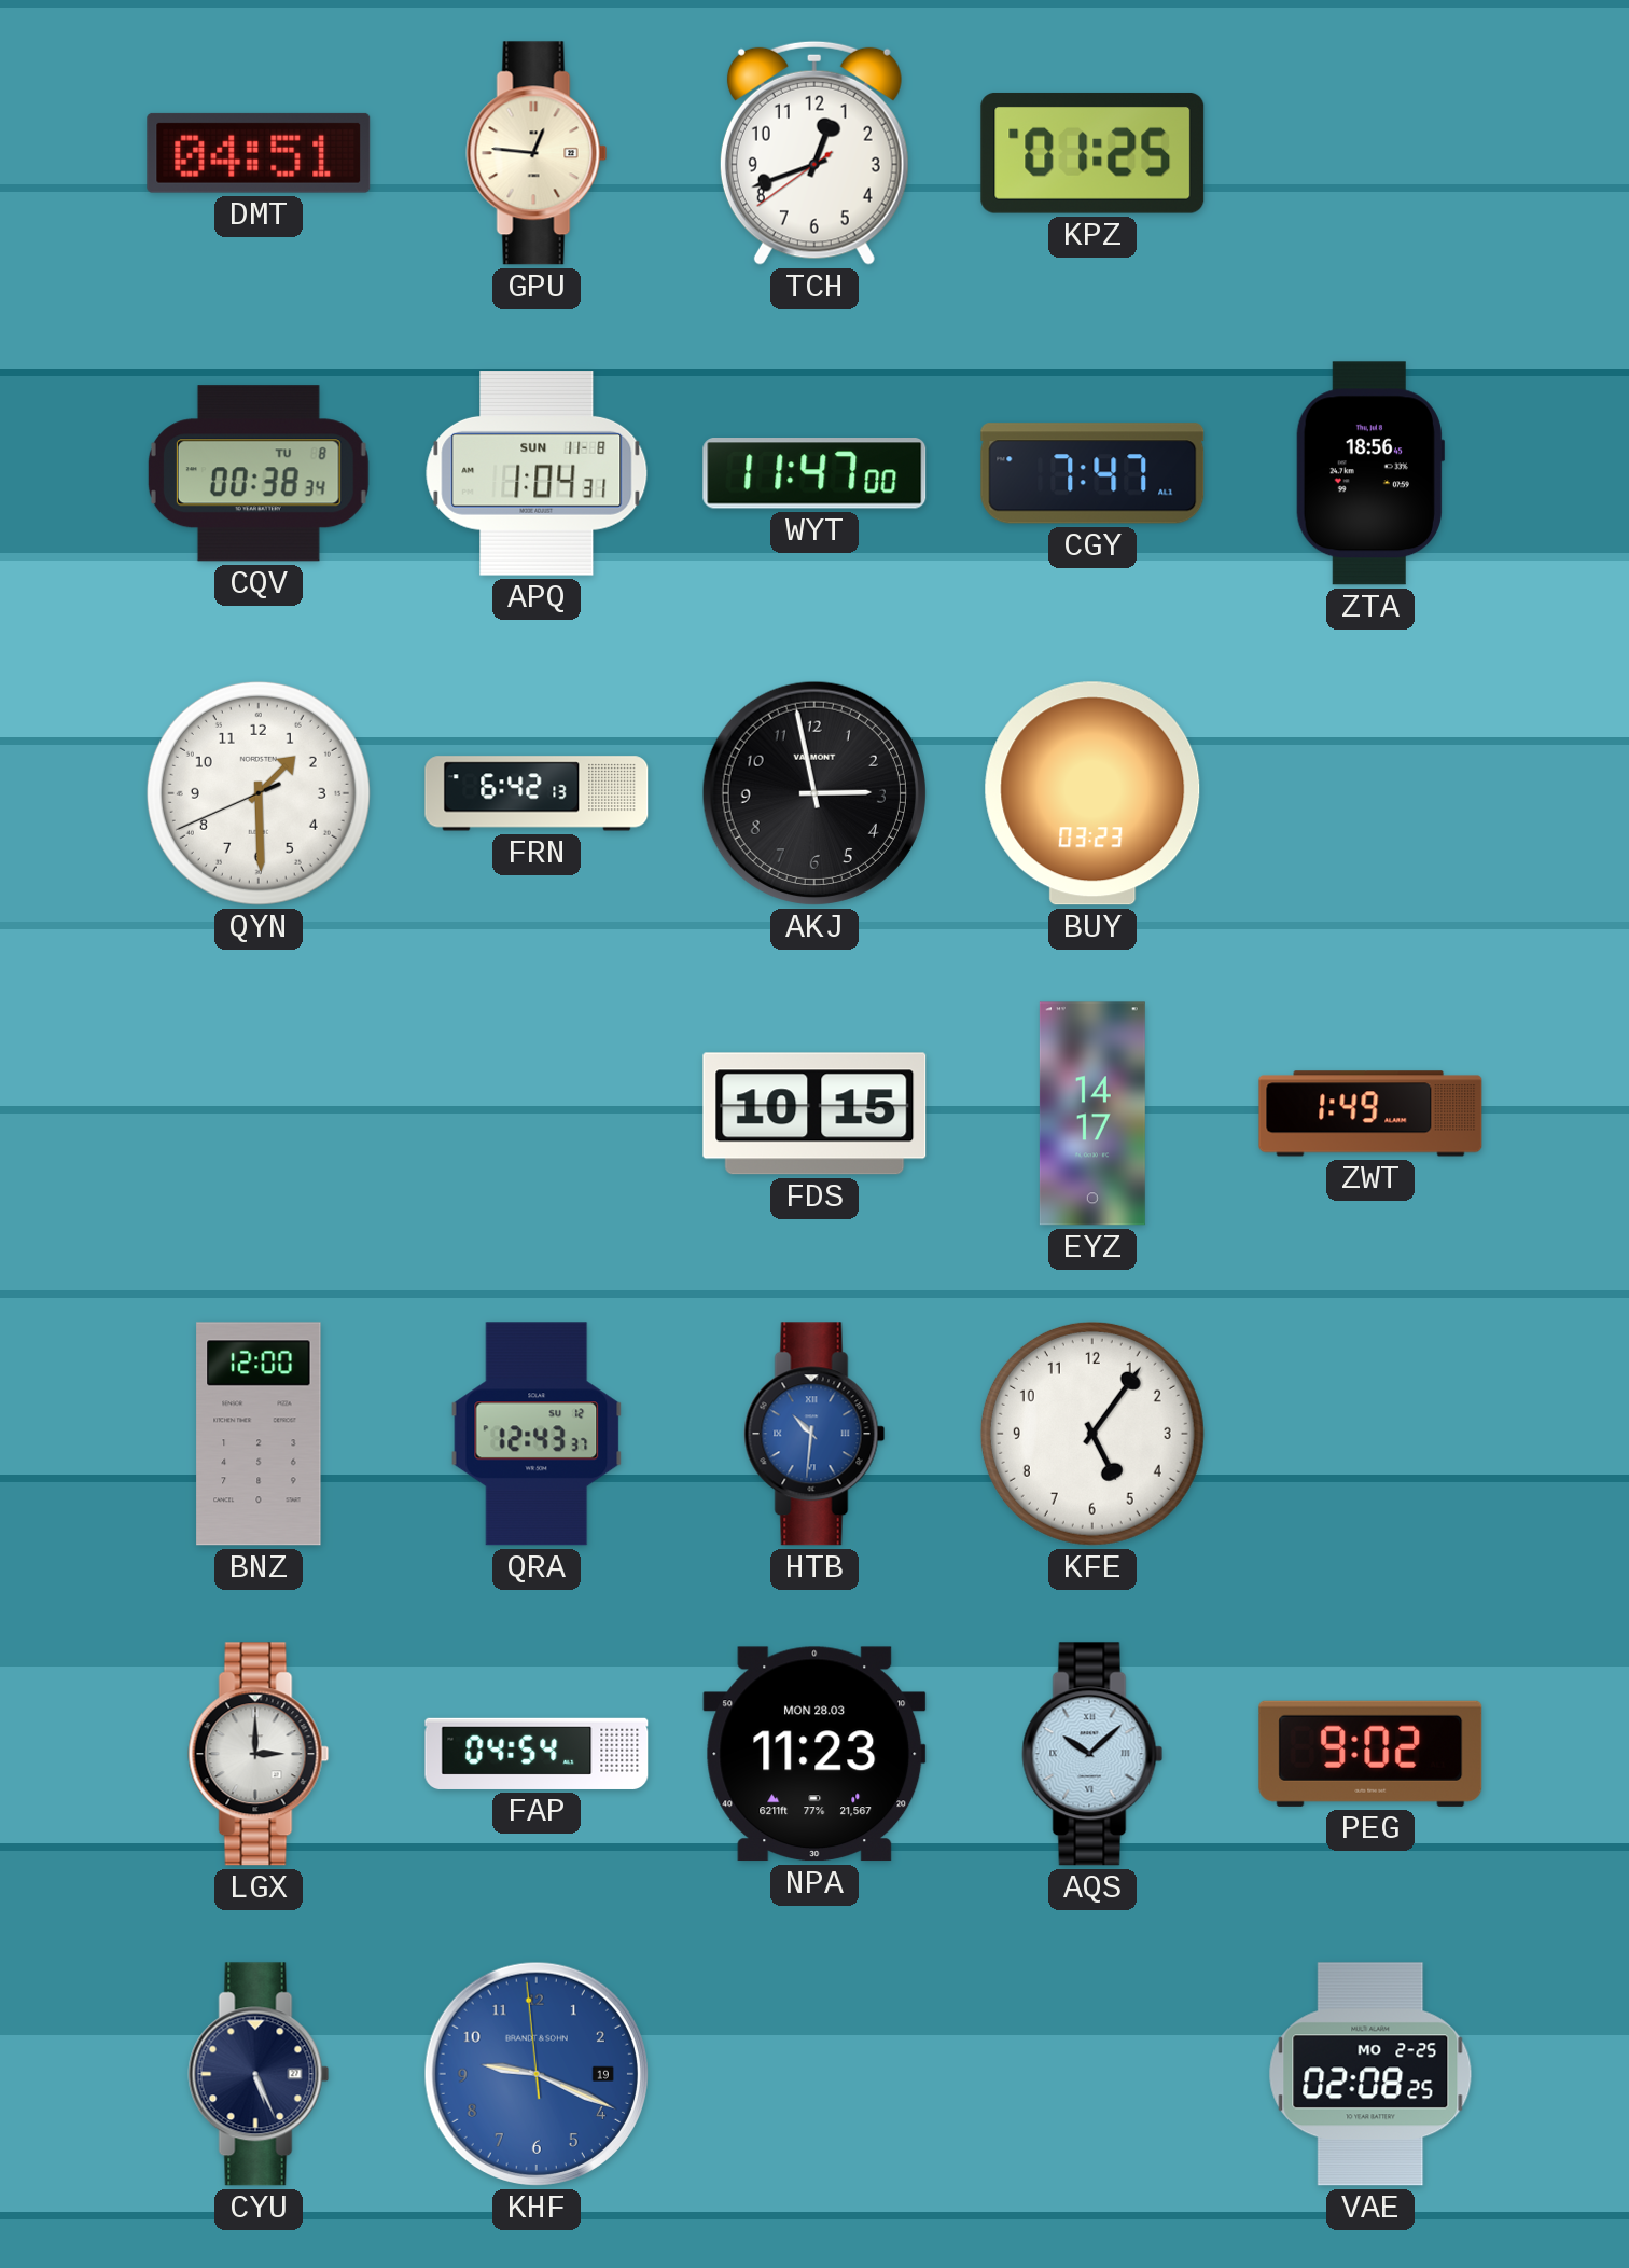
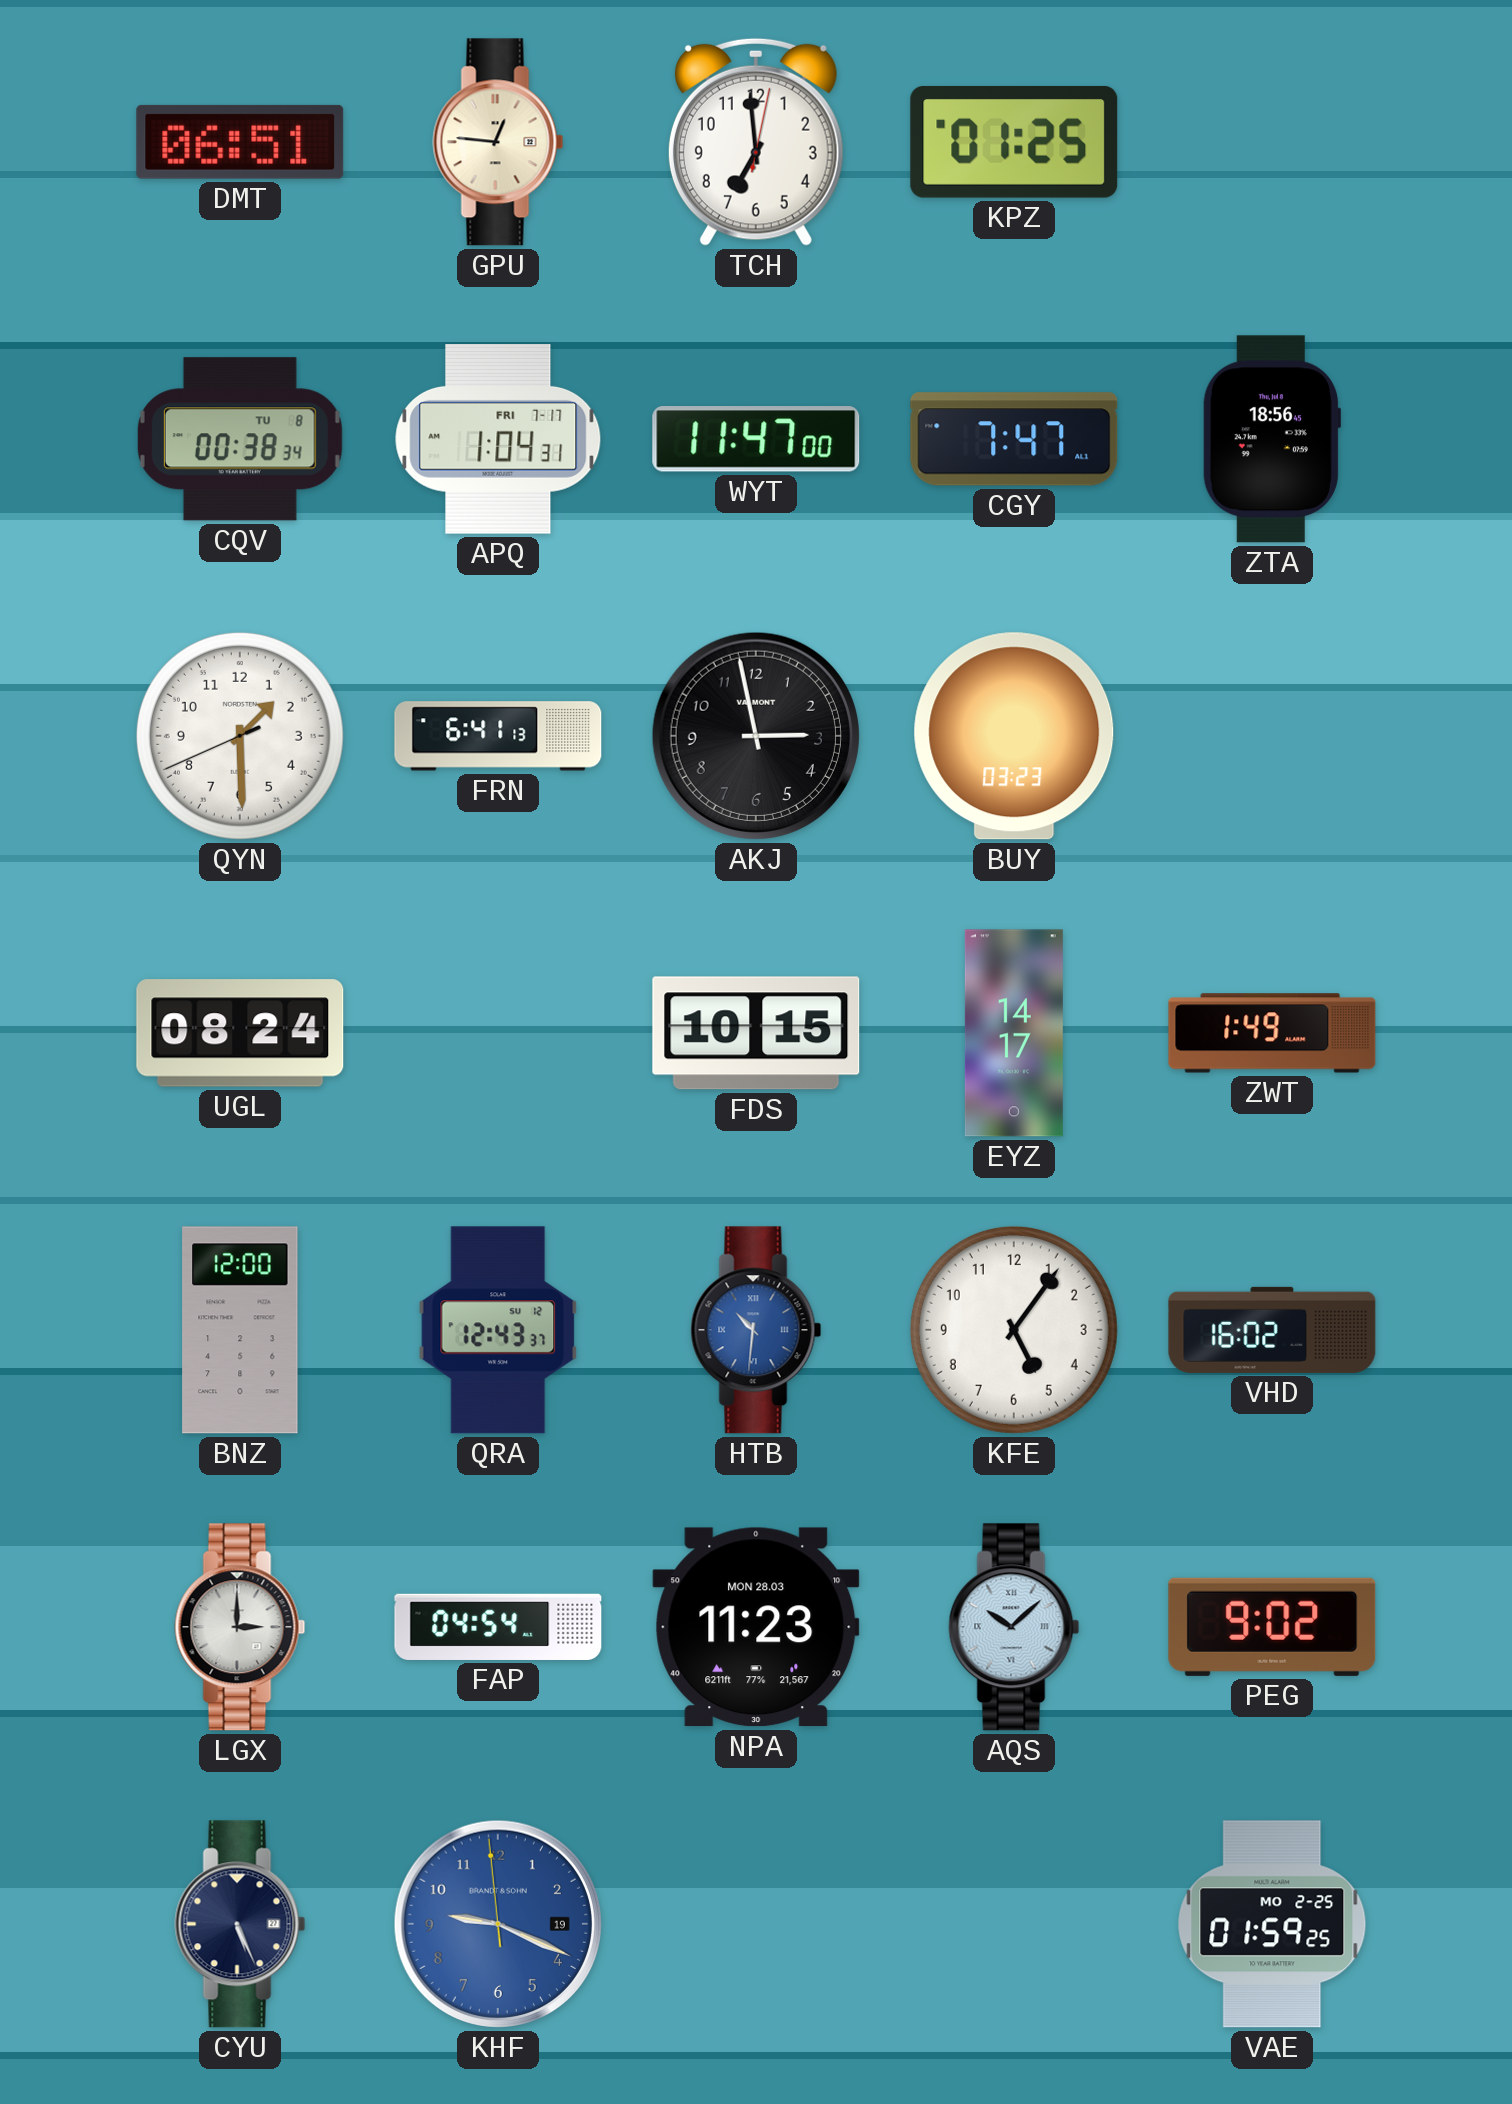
DMT: 04:51 -> 06:51 (240, 142)
TCH: 12:41 -> 6:59 (756, 142)
APQ date: SUN 11-8 -> FRI 7-17 (498, 439)
FRN: 6:42 -> 6:41 (498, 736)
UGL: none -> 08:24 (240, 1033)
VHD: none -> 16:02 (1272, 1330)
VAE: 02:08 -> 01:59 (1272, 1924)
